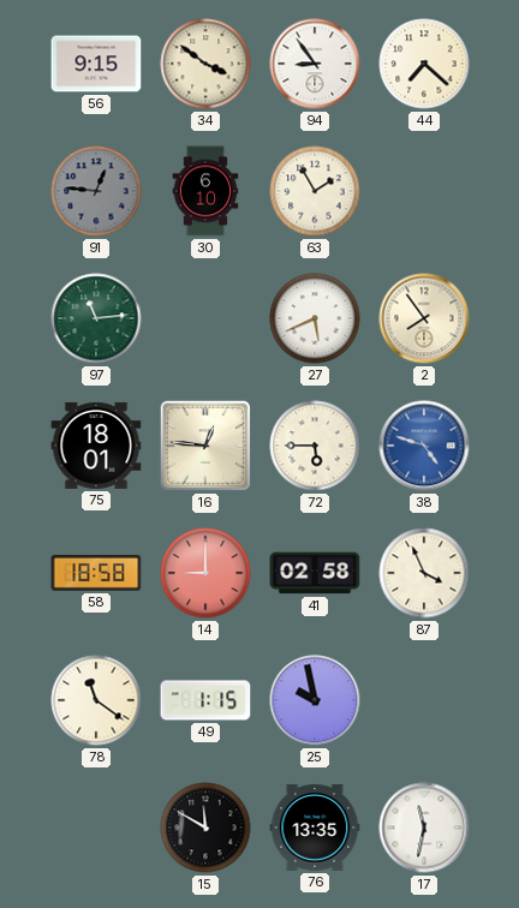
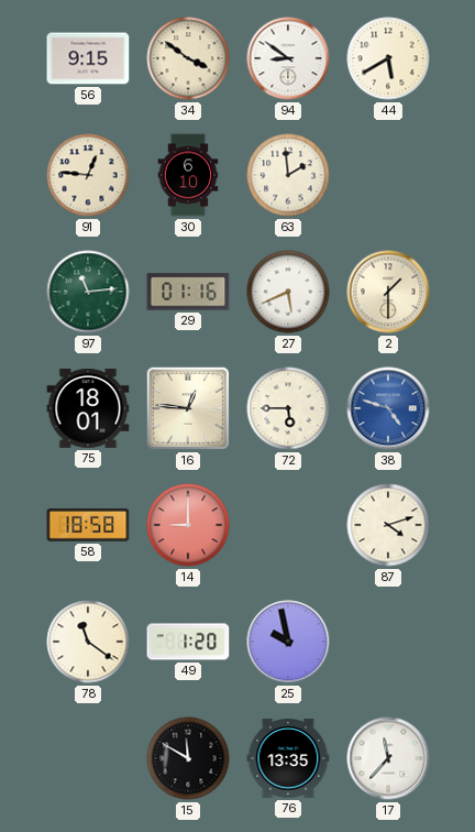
94: 8:54 -> 8:51 (288, 58)
44: 7:22 -> 5:40 (388, 58)
91 dial: grey -> cream (88, 175)
63: 1:55 -> 1:59 (288, 175)
29: none -> 01:16 (188, 292)
2: 7:54 -> 1:30 (388, 292)
41: 02:58 -> none (315, 573)
87: 3:56 -> 4:12 (388, 525)
49: 1:15 -> 1:20 (188, 642)
17: 11:32 -> 11:37 (388, 758)
